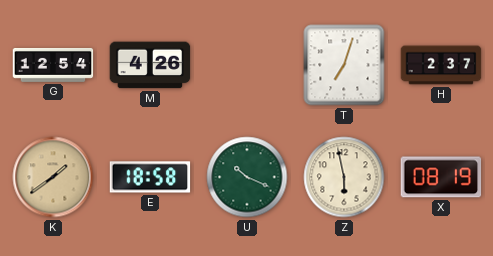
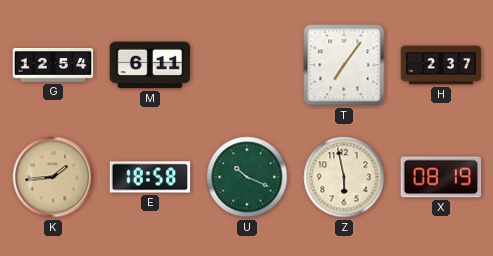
M: 4:26 -> 6:11 (150, 65)
T: 7:03 -> 7:06 (344, 65)
K: 1:39 -> 1:44 (53, 177)
